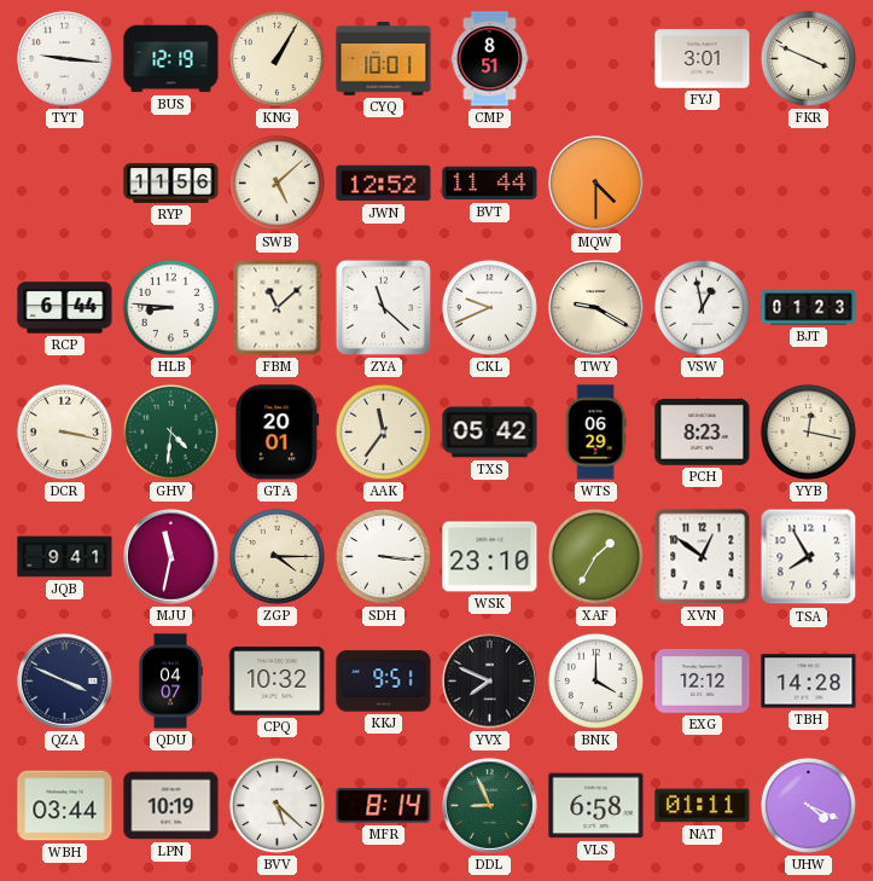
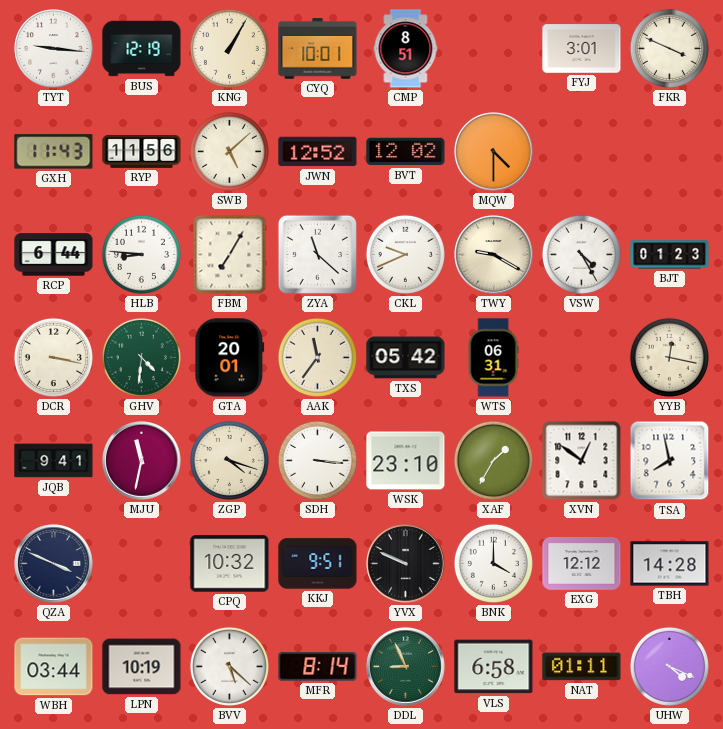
GXH: none -> 11:43 (54, 152)
BVT: 11:44 -> 12:02 (406, 152)
FBM: 11:08 -> 7:05 (230, 255)
VSW: 12:58 -> 4:25 (581, 254)
WTS: 06:29 -> 06:31 (493, 358)
PCH: 8:23 -> none (703, 433)
ZGP: 4:15 -> 4:18 (229, 460)
TSA: 7:55 -> 7:58 (670, 461)
QDU: 04:07 -> none (170, 682)
YVX: 7:49 -> 9:49 (406, 564)
